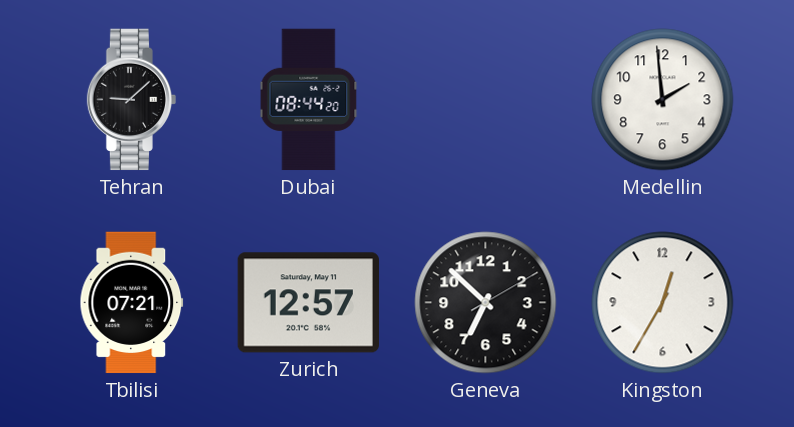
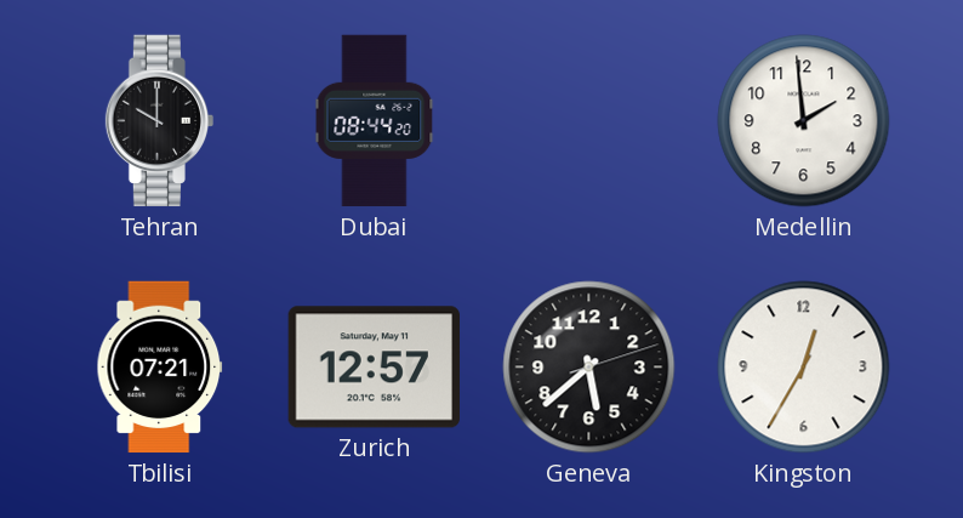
Tehran: 9:08 -> 10:00 (160, 121)
Geneva: 6:52 -> 5:38 (589, 368)
